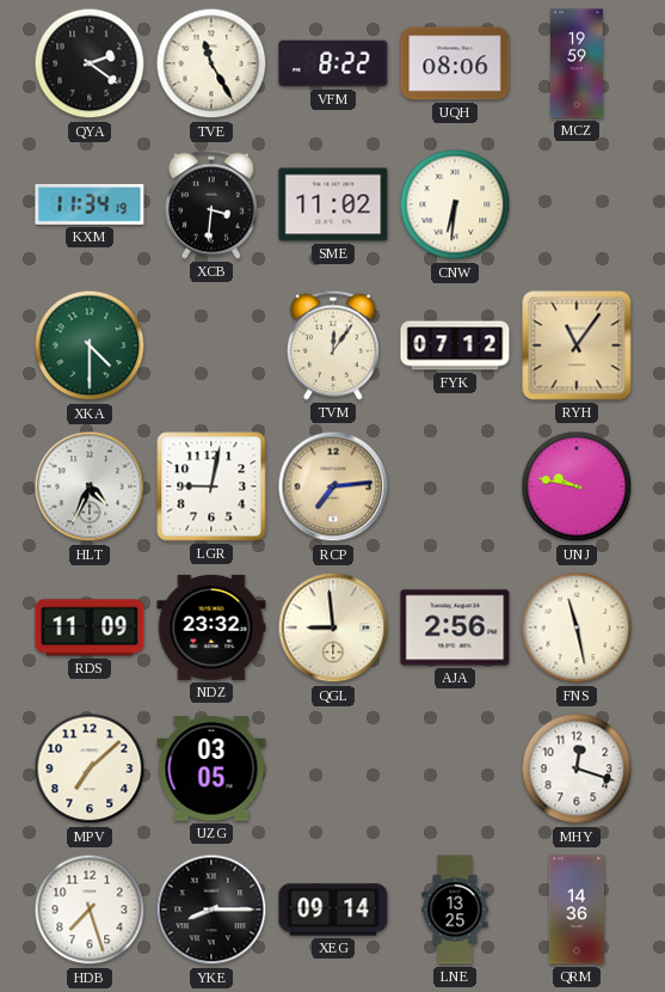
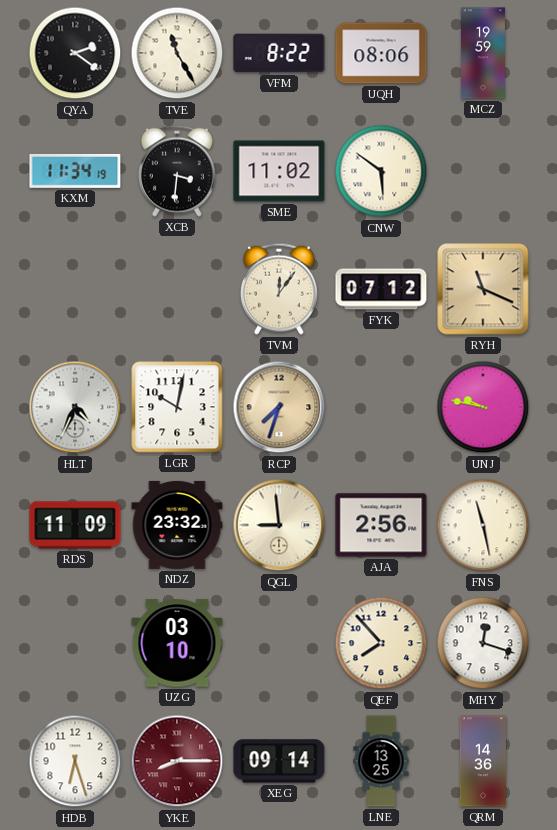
CNW: 6:31 -> 5:51 (381, 171)
XKA: 4:30 -> none (90, 345)
RYH: 11:06 -> 11:19 (483, 289)
LGR: 9:02 -> 10:02 (177, 407)
RCP: 7:14 -> 7:33 (279, 407)
MPV: 7:08 -> none (90, 769)
UZG: 03:05 -> 03:10 (177, 643)
QEF: none -> 7:53 (381, 643)
HDB: 7:27 -> 6:27 (75, 761)
YKE dial: black -> burgundy (177, 761)
